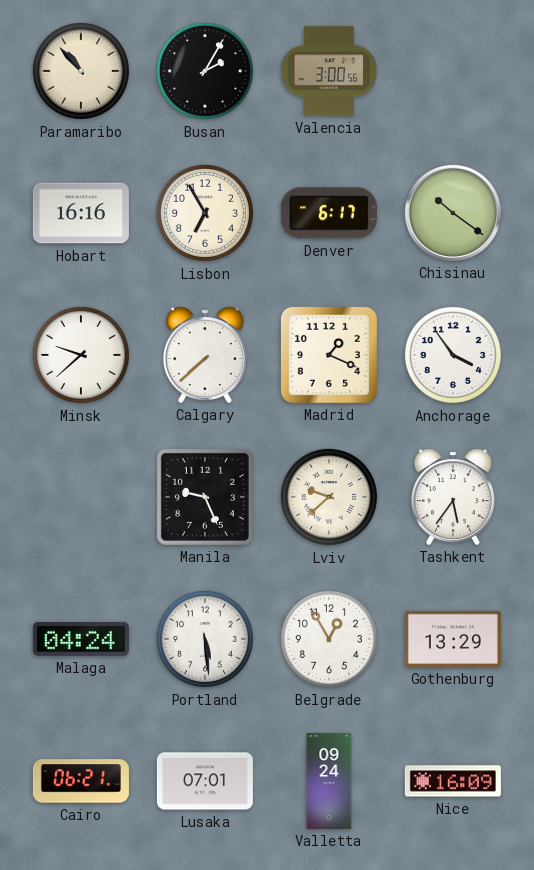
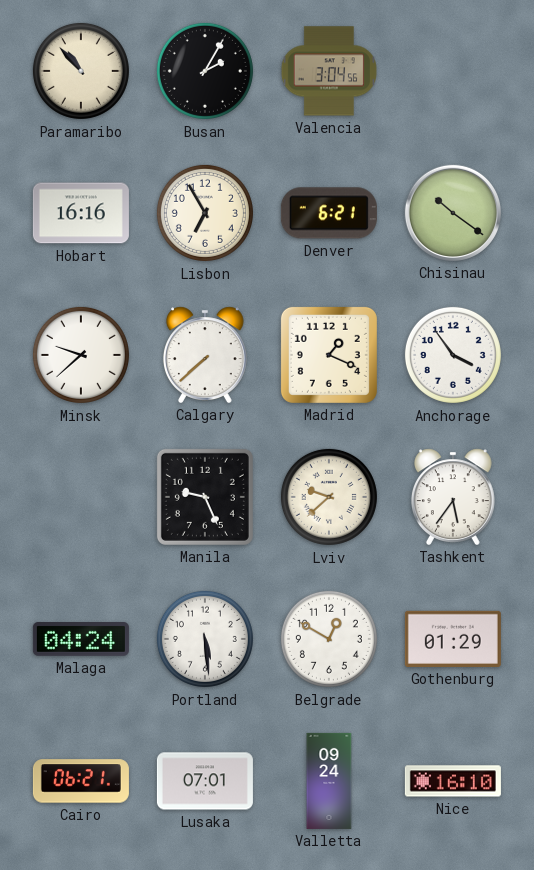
Valencia: 3:00 -> 3:04 (329, 71)
Denver: 6:17 -> 6:21 (329, 213)
Belgrade: 12:55 -> 12:50 (329, 639)
Gothenburg: 13:29 -> 01:29 (453, 639)
Nice: 16:09 -> 16:10 (453, 781)
